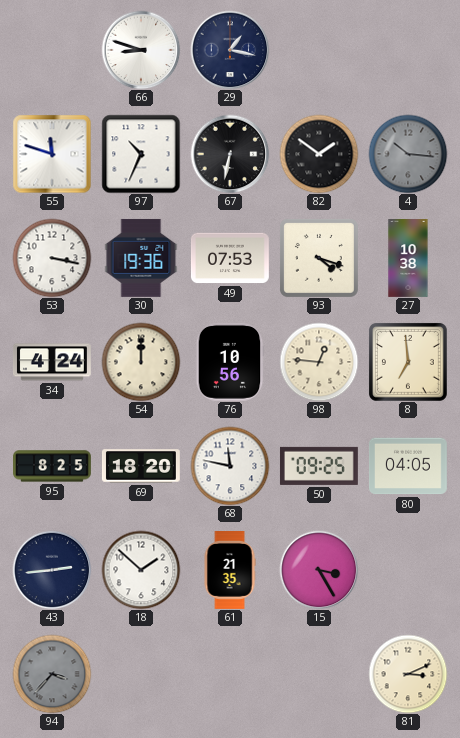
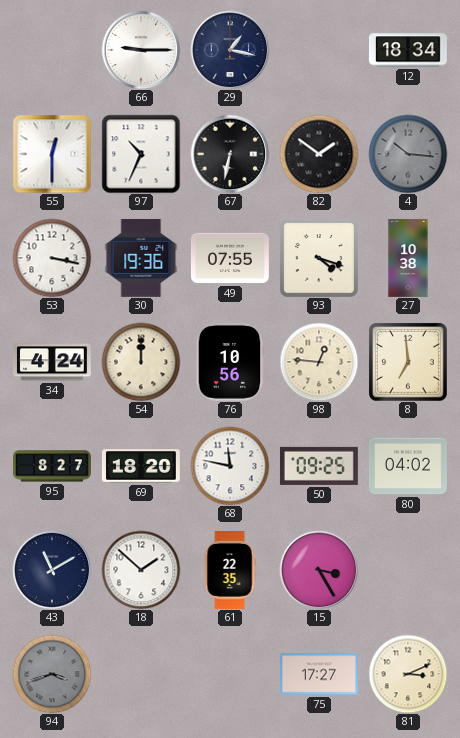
66: 8:48 -> 9:15 (141, 50)
12: none -> 18:34 (408, 50)
55: 11:48 -> 12:30 (52, 154)
49: 07:53 -> 07:55 (230, 258)
95: 8:25 -> 8:27 (53, 466)
80: 04:05 -> 04:02 (408, 466)
43: 2:44 -> 11:10 (52, 570)
61: 21:35 -> 22:35 (230, 571)
94: 3:37 -> 3:42 (52, 674)
75: none -> 17:27 (319, 674)
